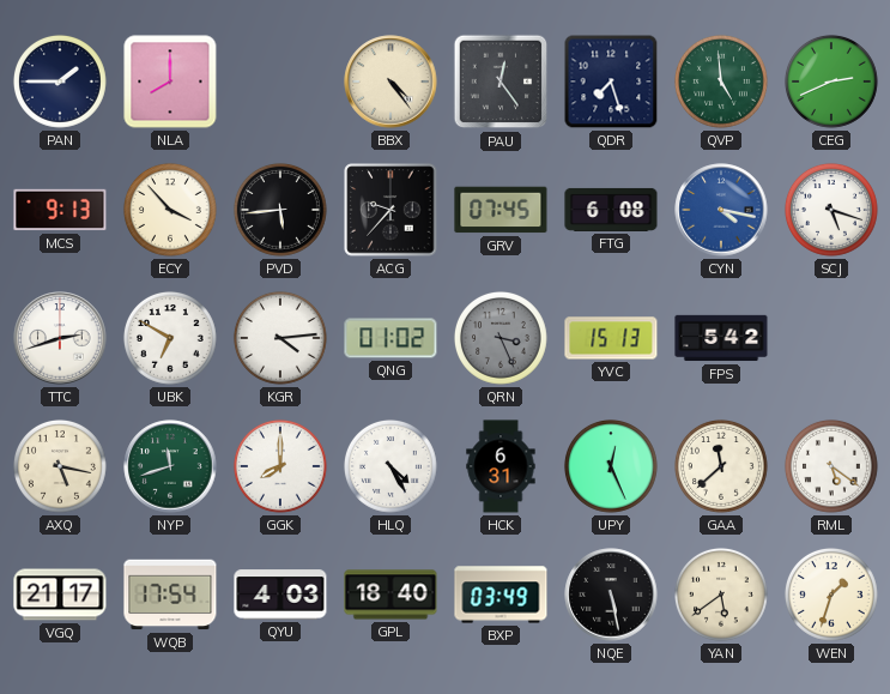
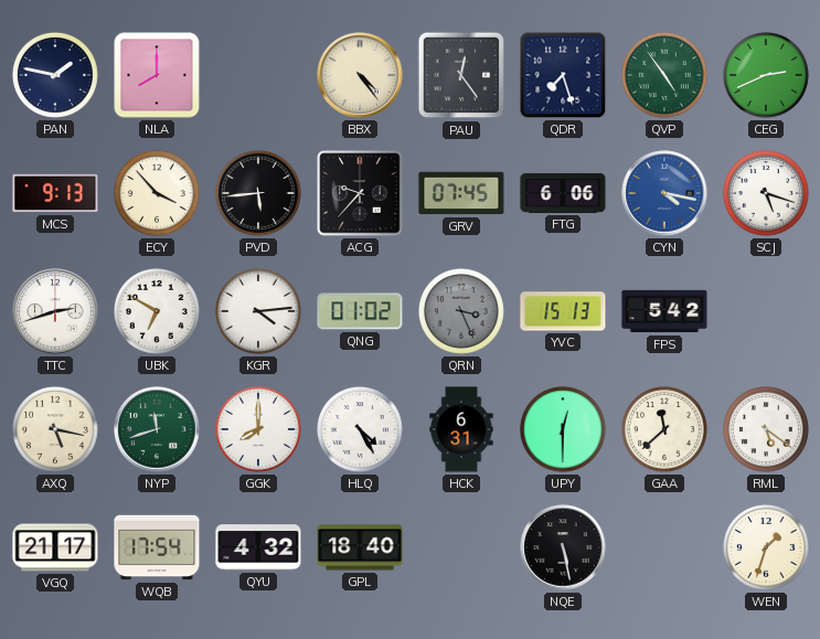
PAN: 1:45 -> 1:47 (55, 75)
QVP: 4:59 -> 4:54 (664, 75)
FTG: 6:08 -> 6:06 (563, 193)
UPY: 12:26 -> 12:30 (563, 429)
QYU: 4:03 -> 4:32 (258, 547)
BXP: 03:49 -> none (501, 595)
YAN: 5:39 -> none (721, 595)
